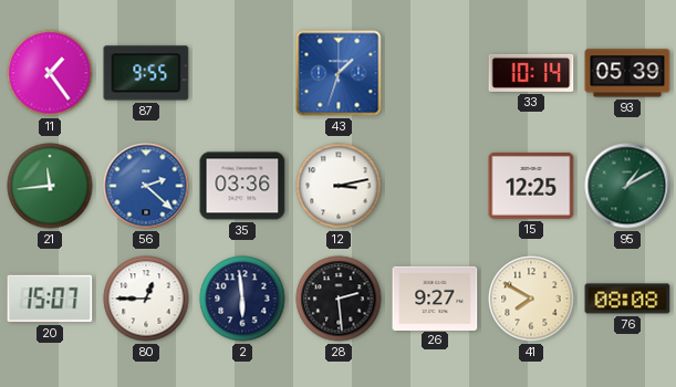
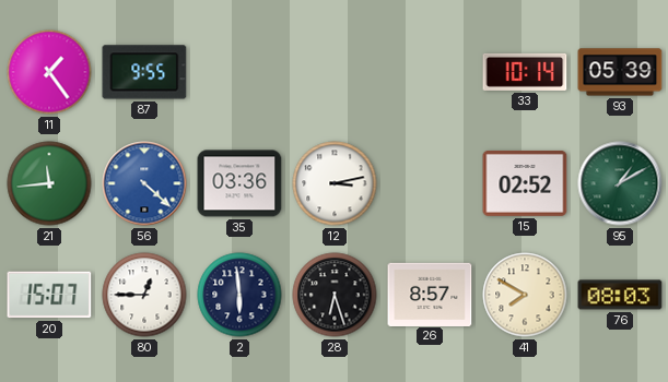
43: 1:33 -> none (339, 73)
56: 2:22 -> 4:22 (144, 183)
15: 12:25 -> 02:52 (525, 183)
28: 2:29 -> 6:27 (335, 295)
26: 9:27 -> 8:57 (430, 294)
76: 08:08 -> 08:03 (620, 295)
